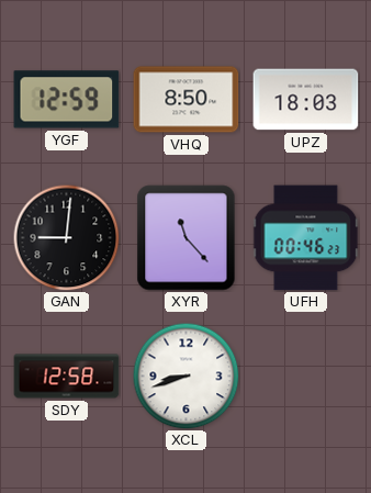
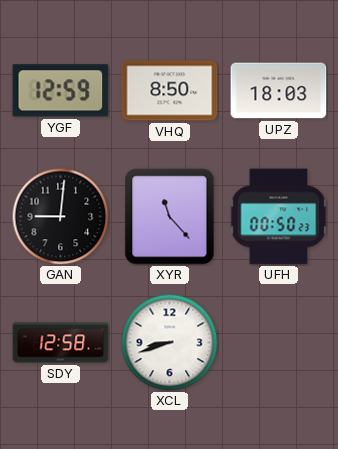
UFH: 00:46 -> 00:50 (278, 217)
